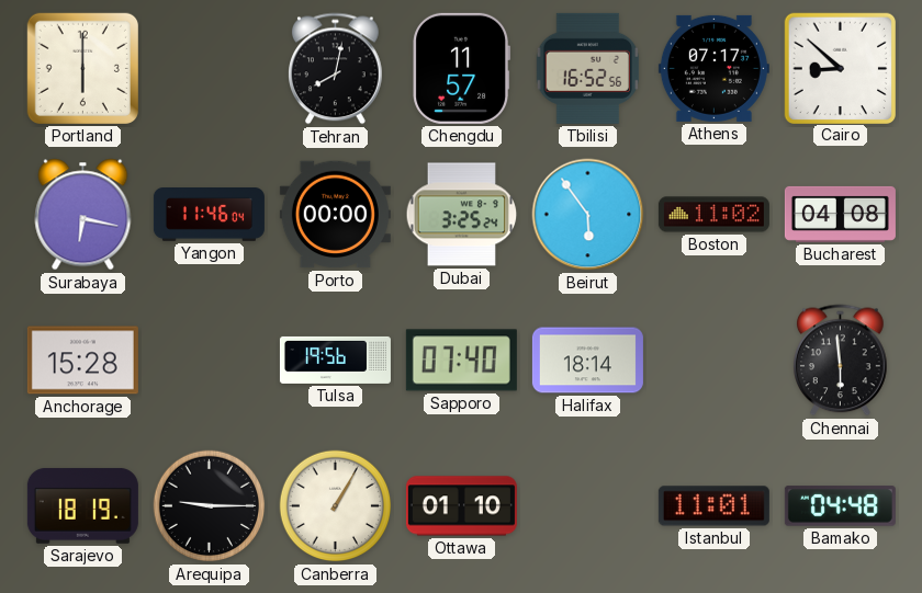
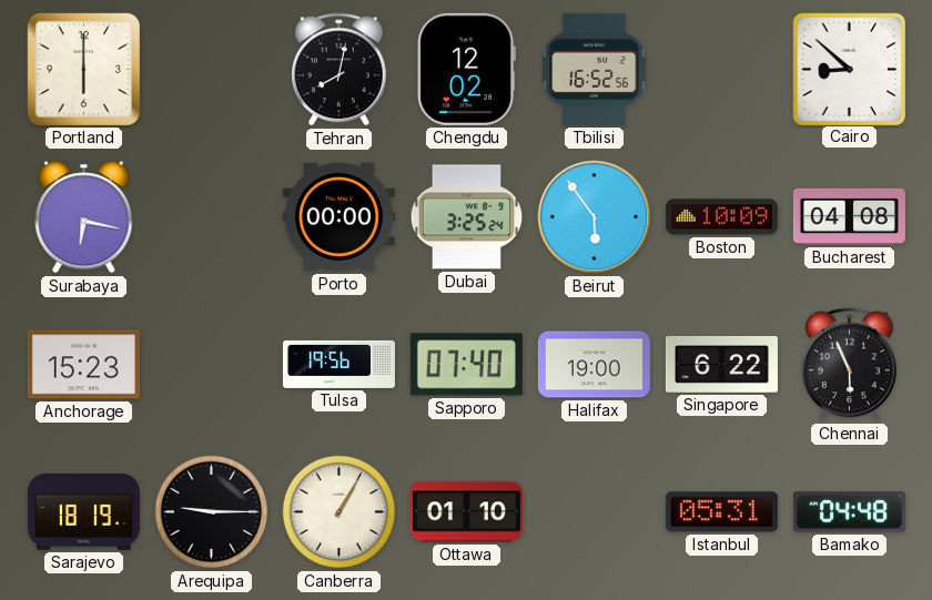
Chengdu: 11:57 -> 12:02 (467, 69)
Athens: 07:17 -> none (713, 68)
Yangon: 11:46 -> none (209, 215)
Boston: 11:02 -> 10:09 (721, 217)
Anchorage: 15:28 -> 15:23 (83, 365)
Halifax: 18:14 -> 19:00 (594, 365)
Singapore: none -> 6:22 (721, 365)
Chennai: 5:59 -> 5:56 (850, 365)
Istanbul: 11:01 -> 05:31 (721, 512)
